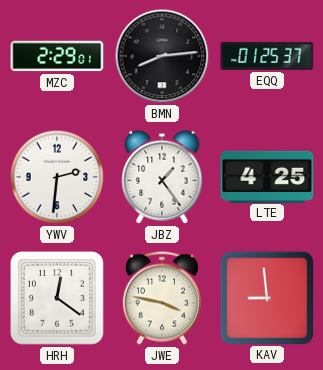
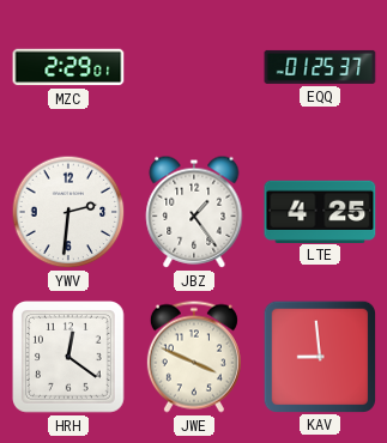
BMN: 8:14 -> none (162, 56)
JWE: 3:47 -> 3:49 (194, 357)
